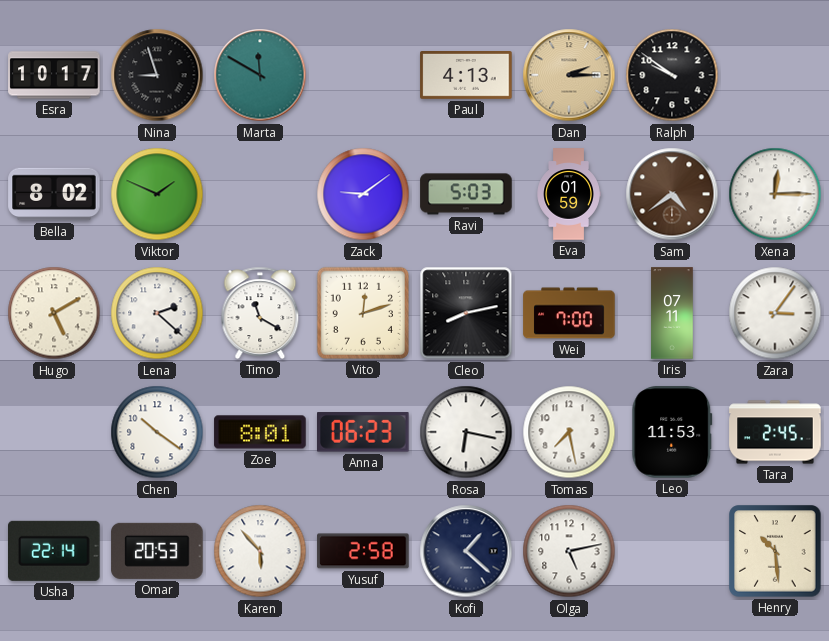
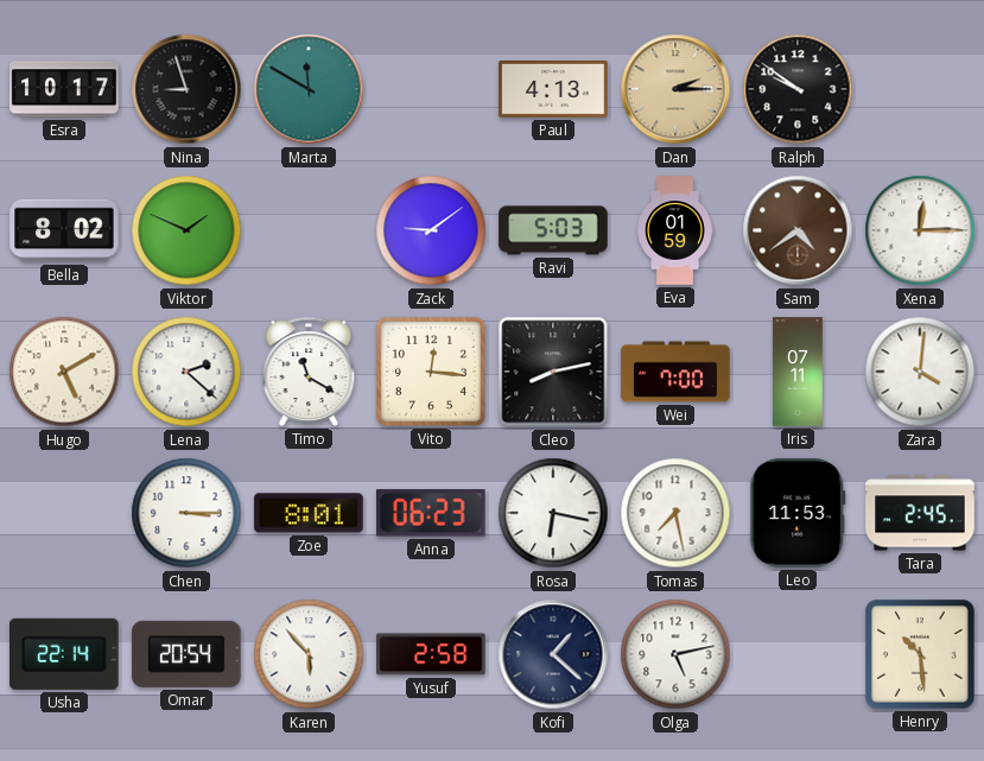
Vito: 12:12 -> 12:16 (431, 372)
Zara: 3:06 -> 4:01 (920, 372)
Chen: 10:21 -> 3:15 (186, 513)
Omar: 20:53 -> 20:54 (186, 654)
